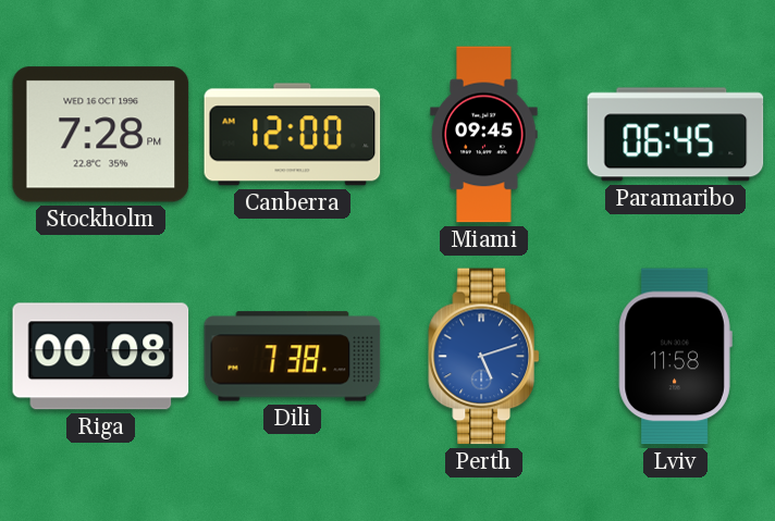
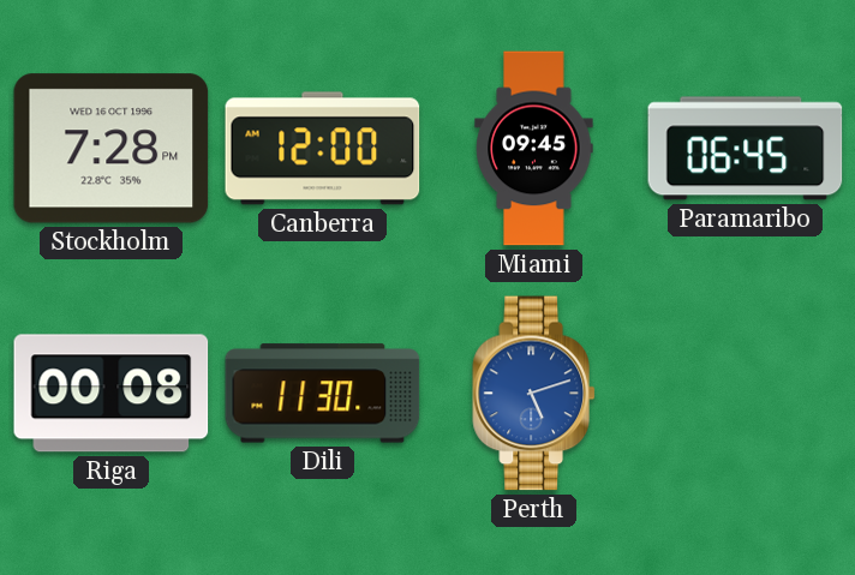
Dili: 7:38 -> 11:30 (323, 394)
Lviv: 11:58 -> none (675, 357)
